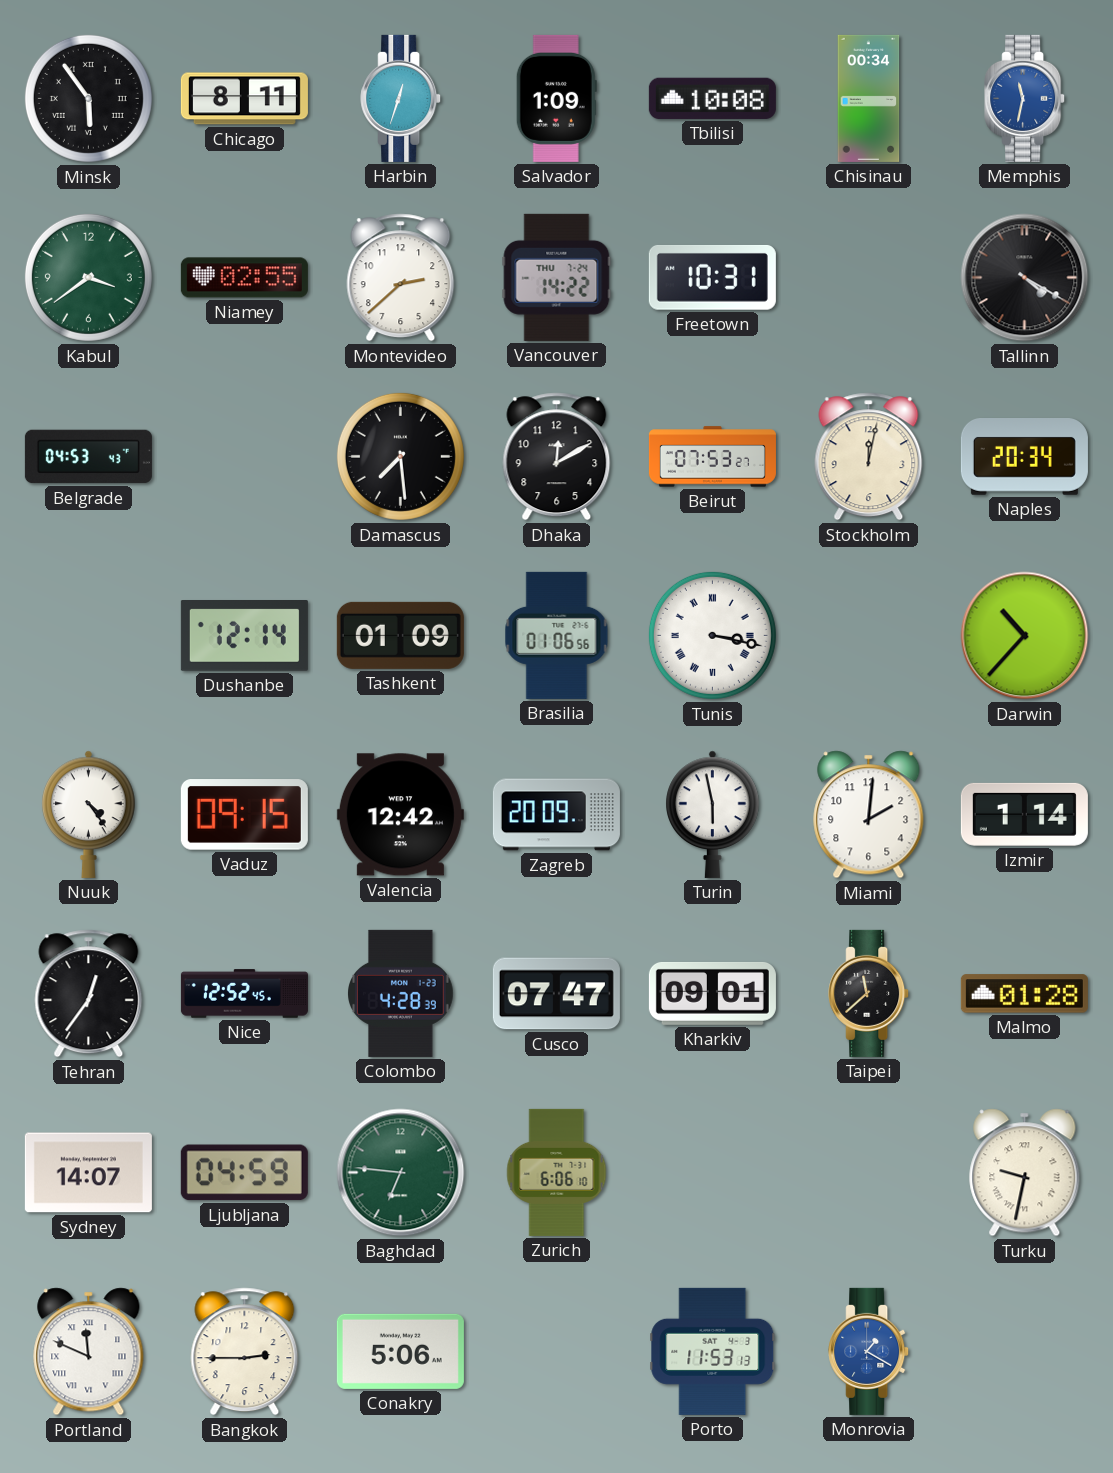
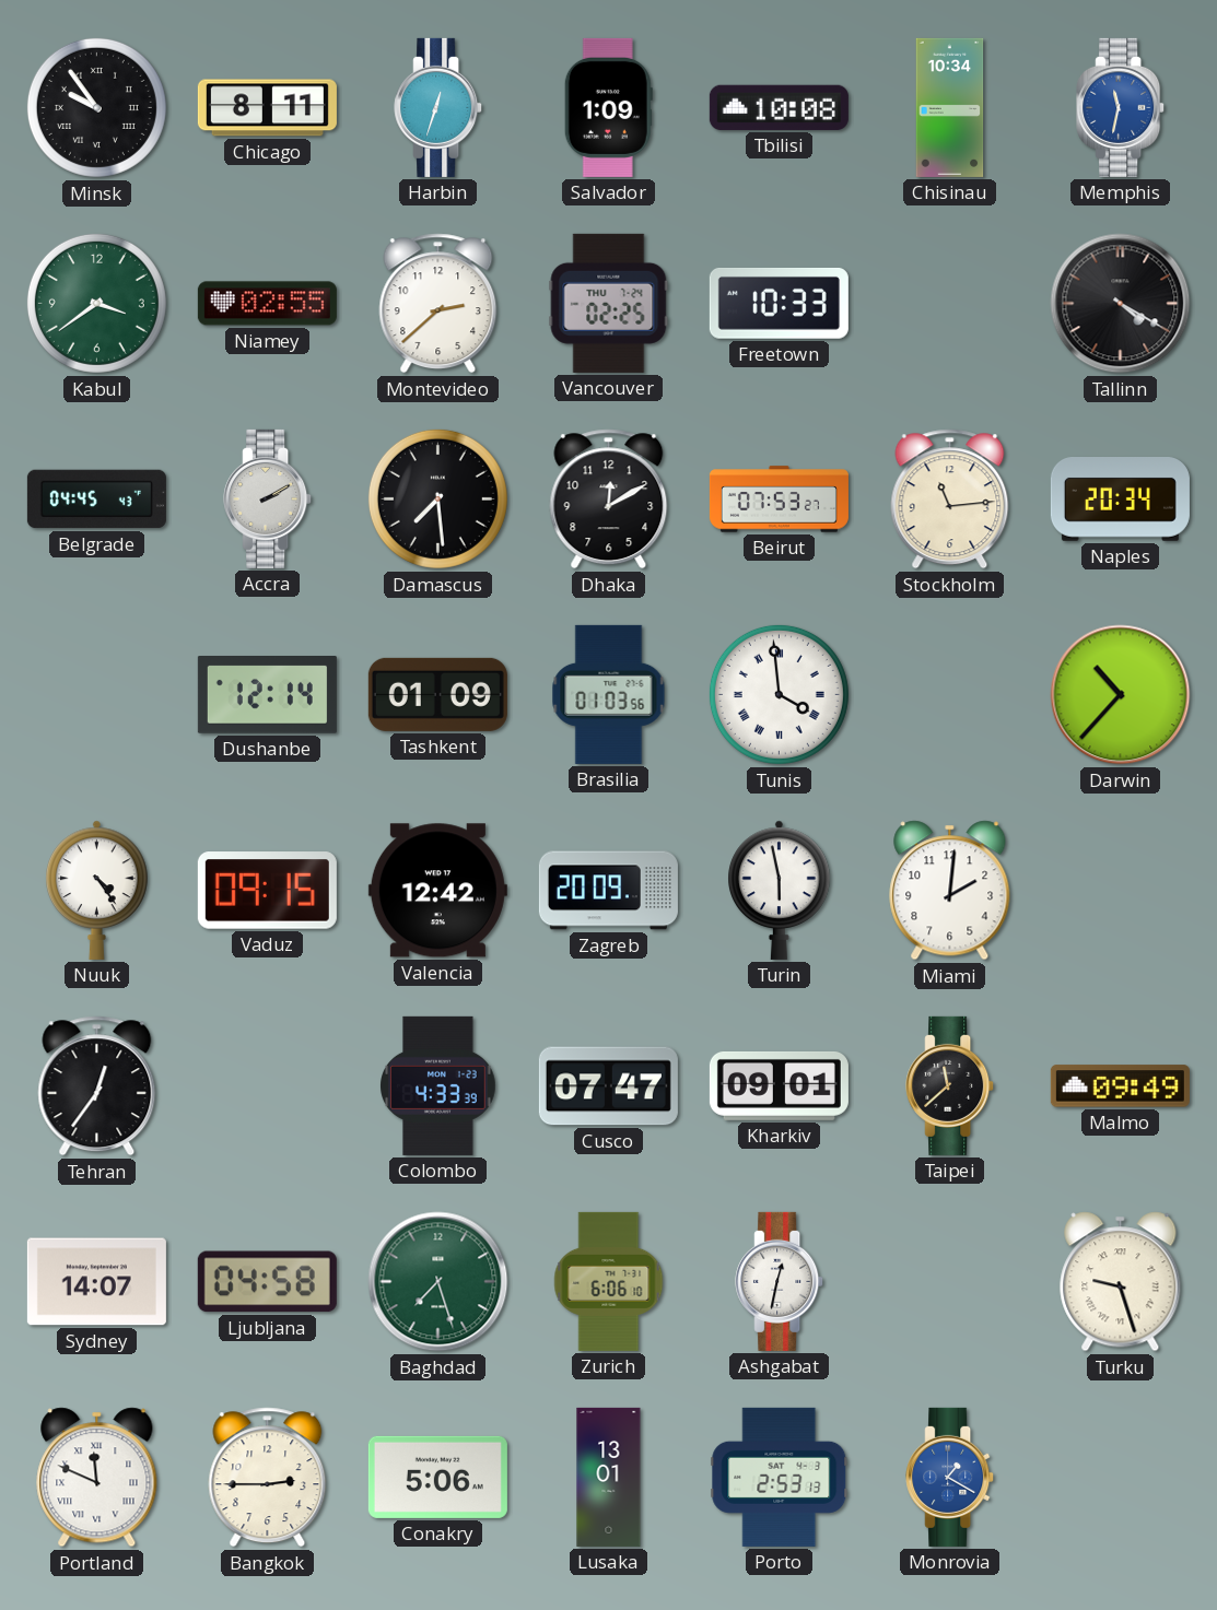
Minsk: 5:54 -> 9:54 (96, 107)
Chisinau: 00:34 -> 10:34 (950, 107)
Vancouver: 14:22 -> 02:25 (609, 303)
Freetown: 10:31 -> 10:33 (779, 303)
Belgrade: 04:53 -> 04:45 (96, 500)
Accra: none -> 2:10 (268, 498)
Stockholm: 12:02 -> 11:14 (950, 500)
Brasilia: 01:06 -> 01:03 (609, 694)
Tunis: 3:17 -> 3:59 (779, 694)
Izmir: 1:14 -> none (1024, 814)
Nice: 12:52 -> none (244, 994)
Colombo: 4:28 -> 4:33 (438, 1085)
Malmo: 01:28 -> 09:49 (1120, 1086)
Ljubljana: 04:59 -> 04:58 (267, 1282)
Baghdad: 6:46 -> 7:27 (438, 1282)
Ashgabat: none -> 12:32 (780, 1281)
Turku: 9:32 -> 9:27 (1121, 1282)
Lusaka: none -> 13:01 (609, 1477)
Porto: 11:53 -> 2:53 (780, 1477)
